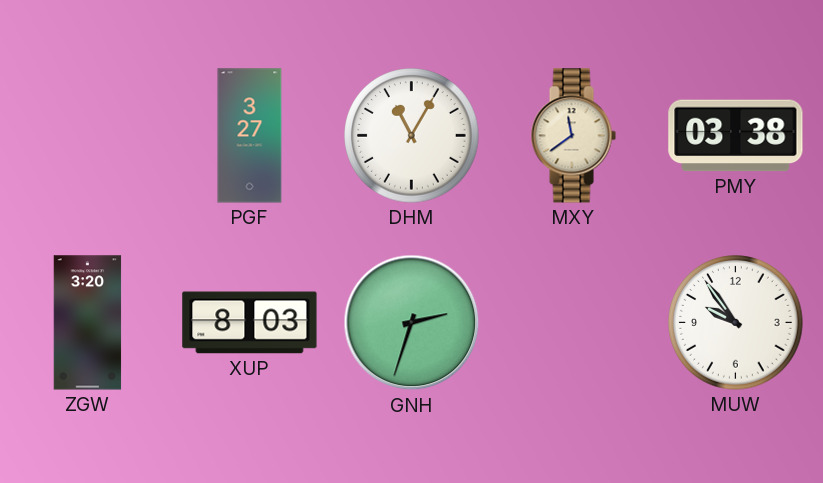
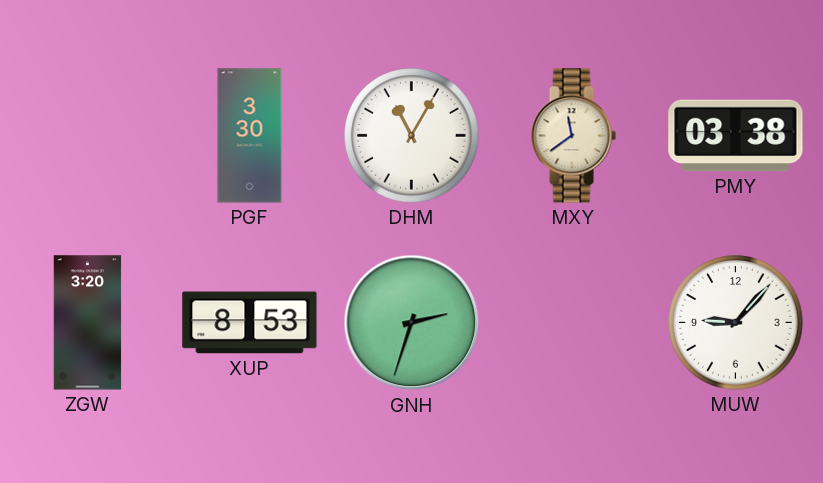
PGF: 3:27 -> 3:30 (250, 136)
XUP: 8:03 -> 8:53 (250, 323)
MUW: 9:54 -> 9:07 (736, 323)
